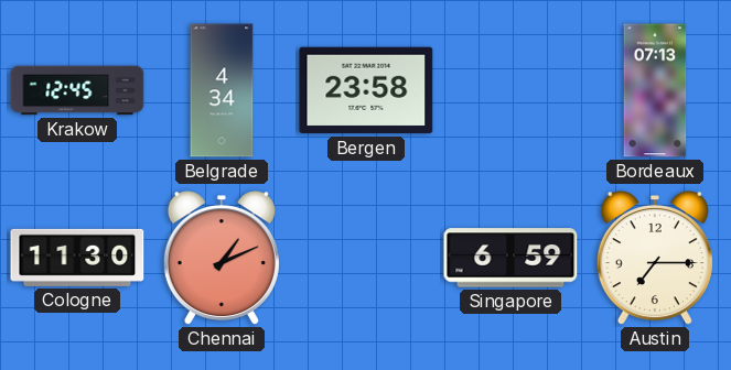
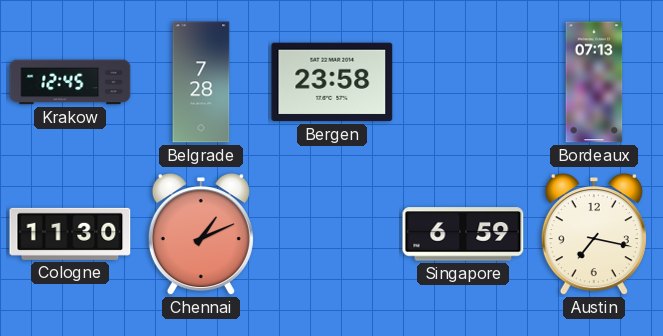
Belgrade: 4:34 -> 7:28 (201, 82)
Austin: 7:15 -> 7:17 (594, 235)
